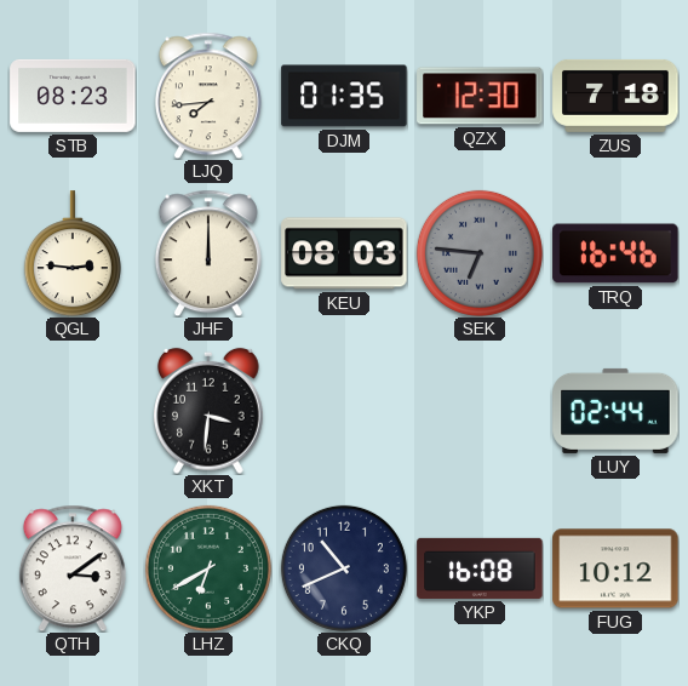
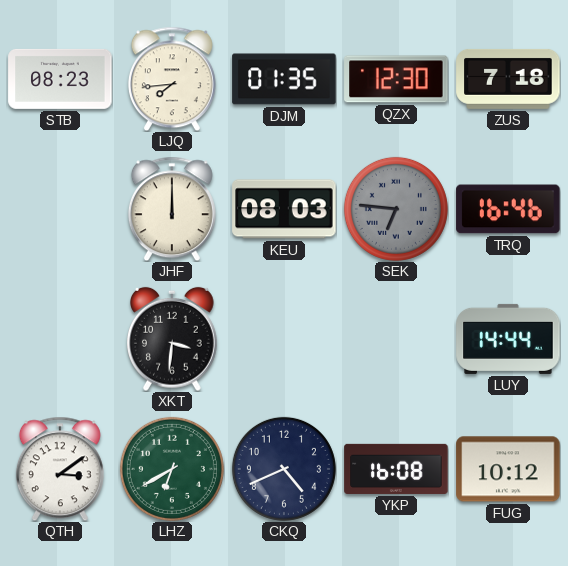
QGL: 2:46 -> none (73, 253)
LUY: 02:44 -> 14:44 (508, 339)
CKQ: 10:41 -> 4:41 (284, 469)
